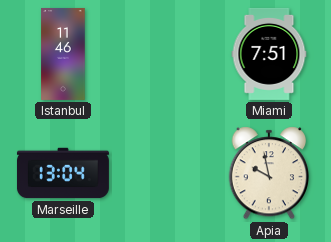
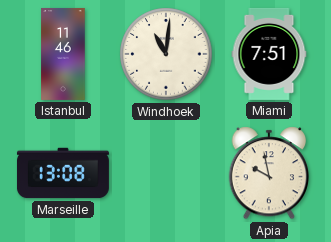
Windhoek: none -> 11:01 (166, 54)
Marseille: 13:04 -> 13:08 (63, 173)
